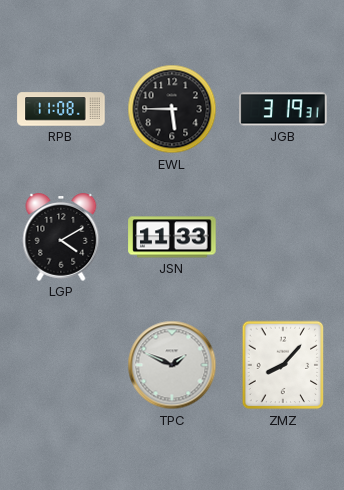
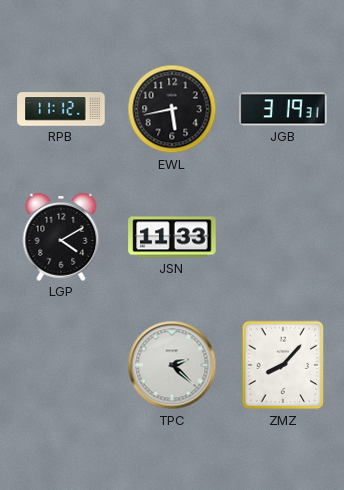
RPB: 11:08 -> 11:12 (61, 109)
EWL: 5:45 -> 5:43 (172, 109)
TPC: 1:49 -> 2:22 (172, 365)
